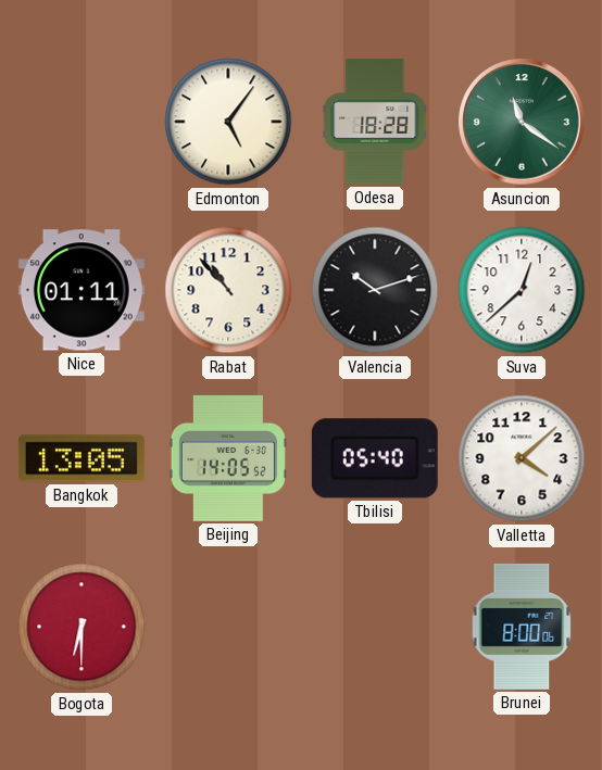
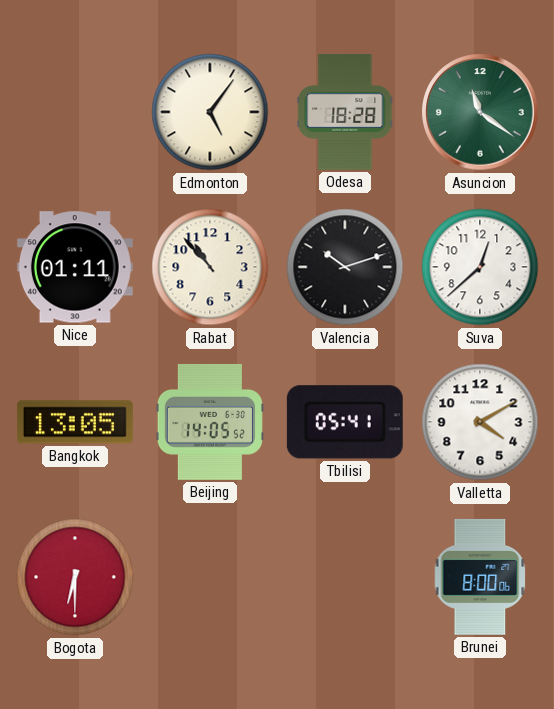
Tbilisi: 05:40 -> 05:41 (345, 422)
Valletta: 4:08 -> 4:10 (480, 422)
